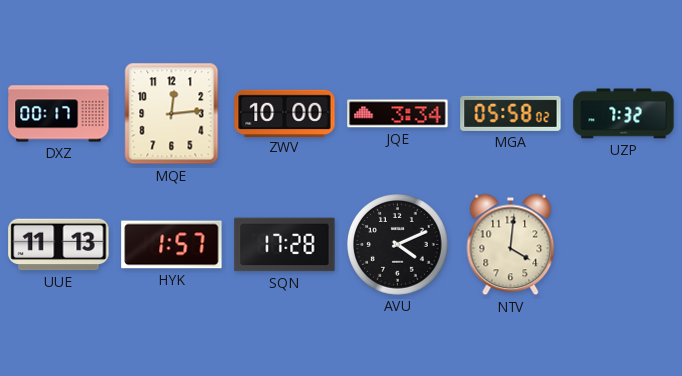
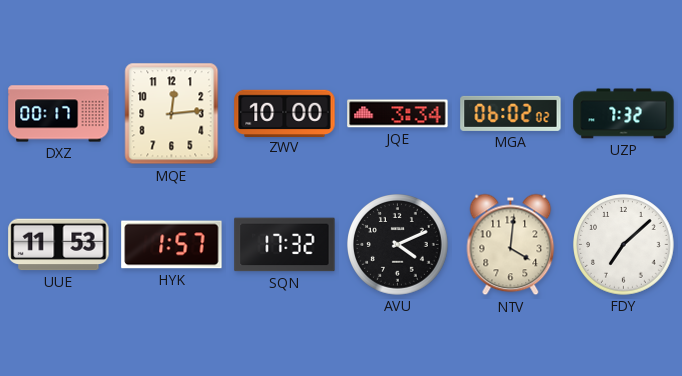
MGA: 05:58 -> 06:02 (511, 113)
UUE: 11:13 -> 11:53 (59, 245)
SQN: 17:28 -> 17:32 (285, 245)
FDY: none -> 7:08 (624, 245)
